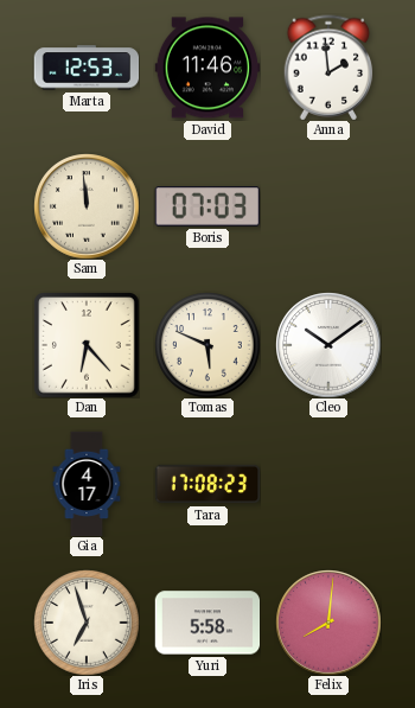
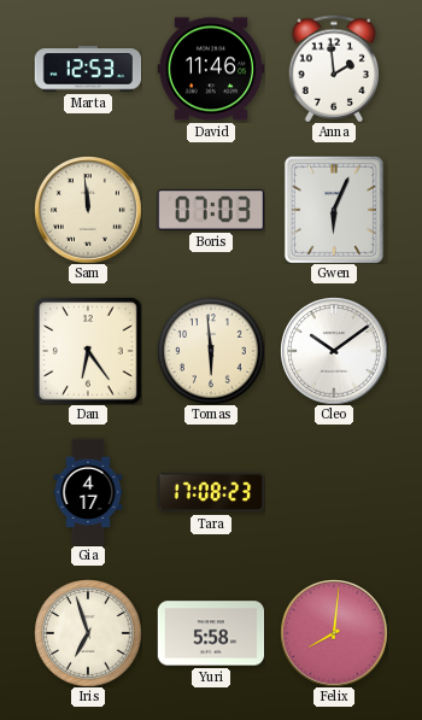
Gwen: none -> 6:04 (334, 210)
Dan: 6:23 -> 6:24 (88, 351)
Tomas: 5:49 -> 5:59 (211, 351)
